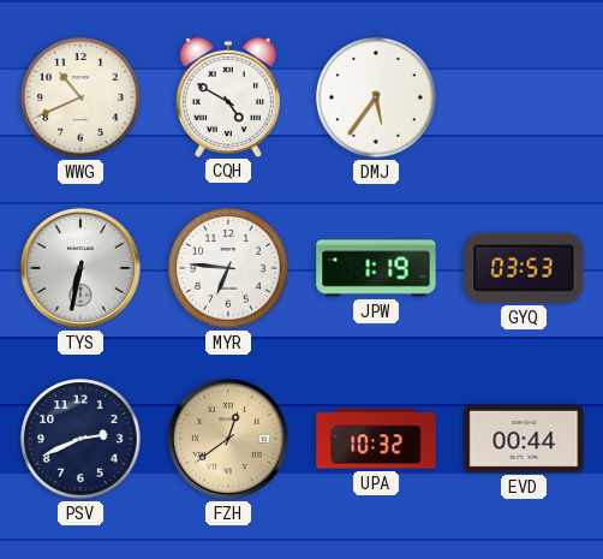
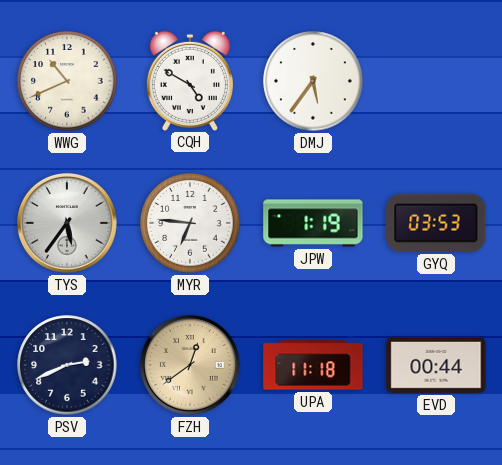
TYS: 6:32 -> 5:36 (67, 223)
UPA: 10:32 -> 11:18 (313, 365)
